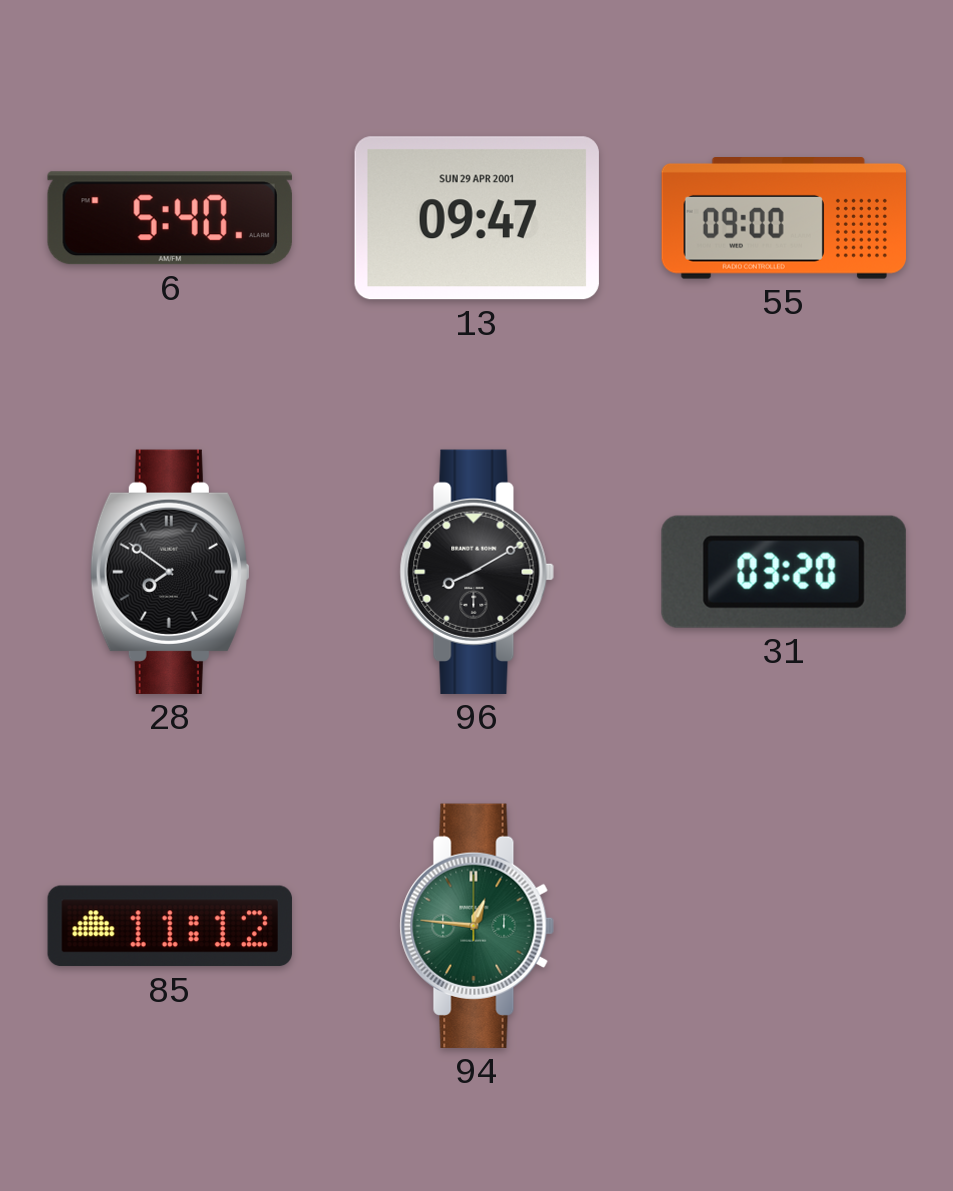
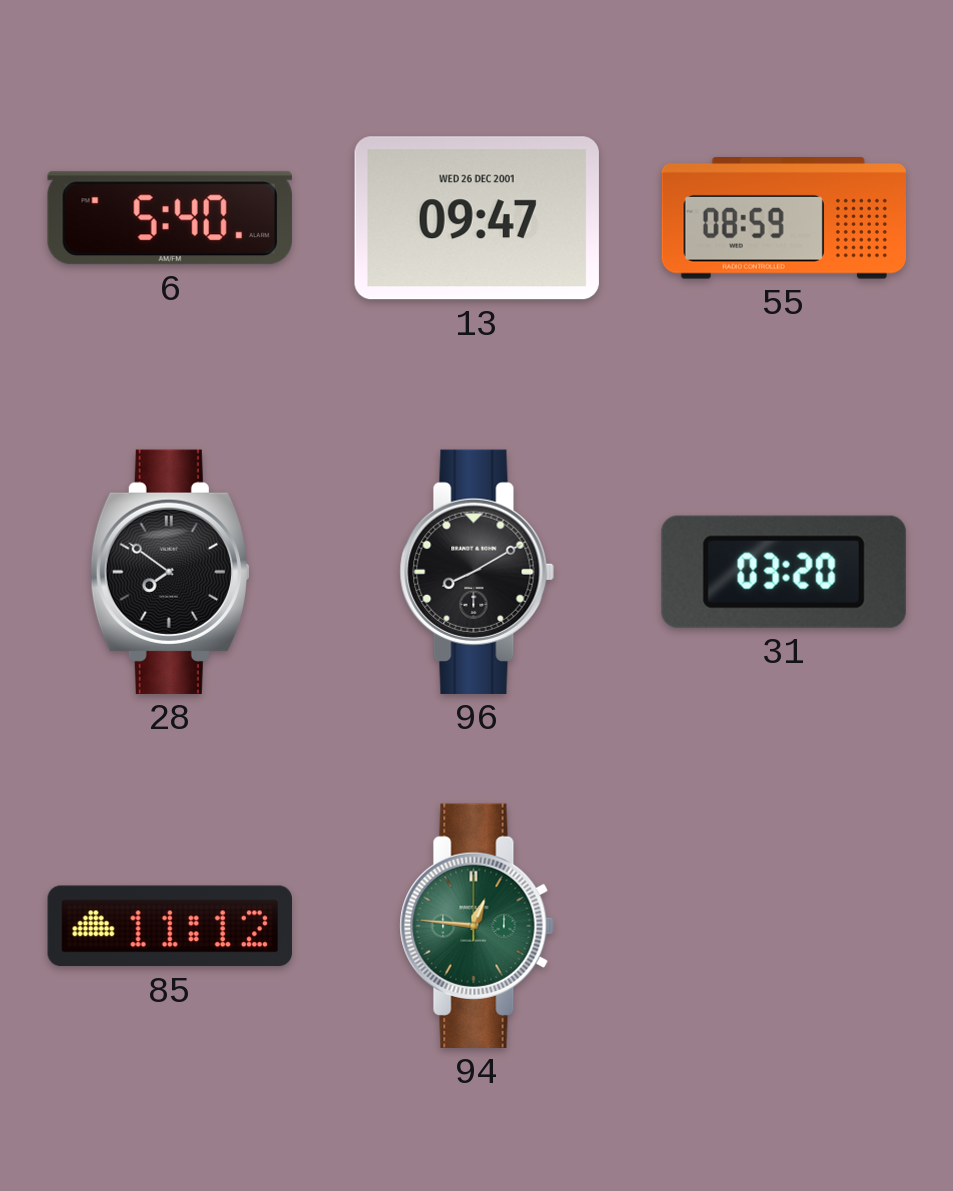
13 date: SUN 29 APR 2001 -> WED 26 DEC 2001 (477, 218)
55: 09:00 -> 08:59 (783, 219)
